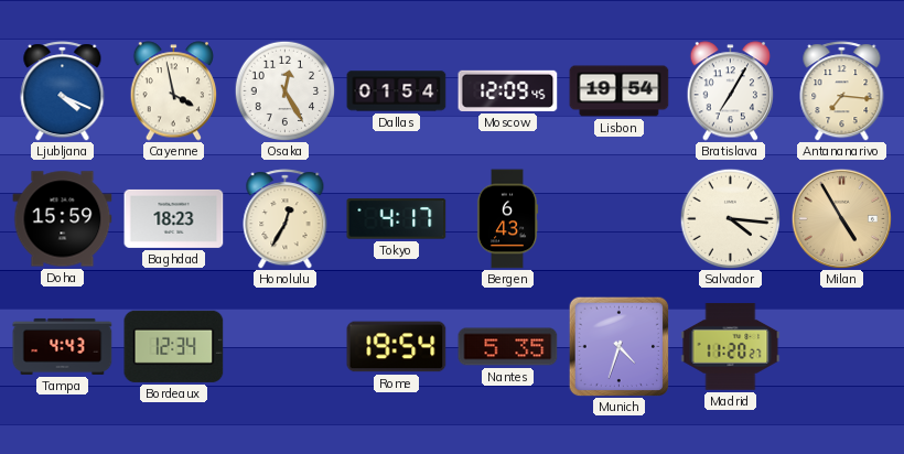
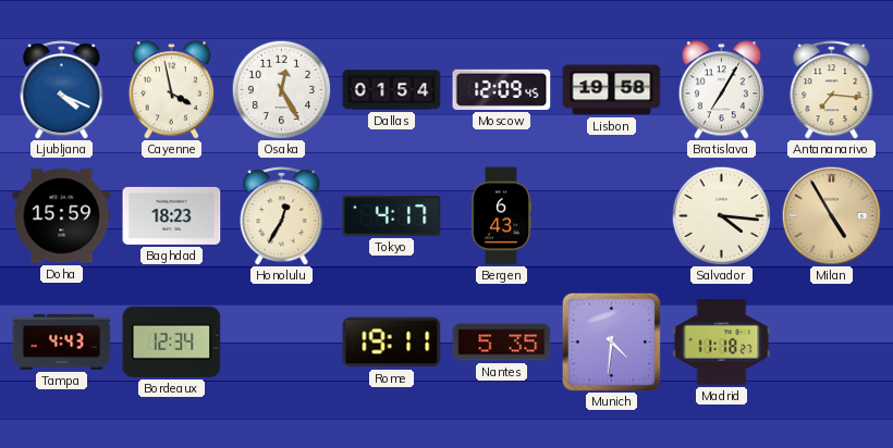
Lisbon: 19:54 -> 19:58 (612, 90)
Rome: 19:54 -> 19:11 (392, 343)
Munich: 4:33 -> 4:31 (611, 341)
Madrid: 11:20 -> 11:18 (722, 343)
